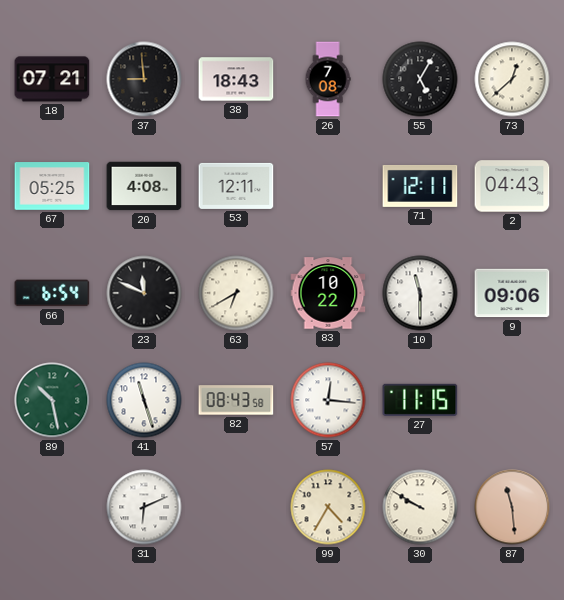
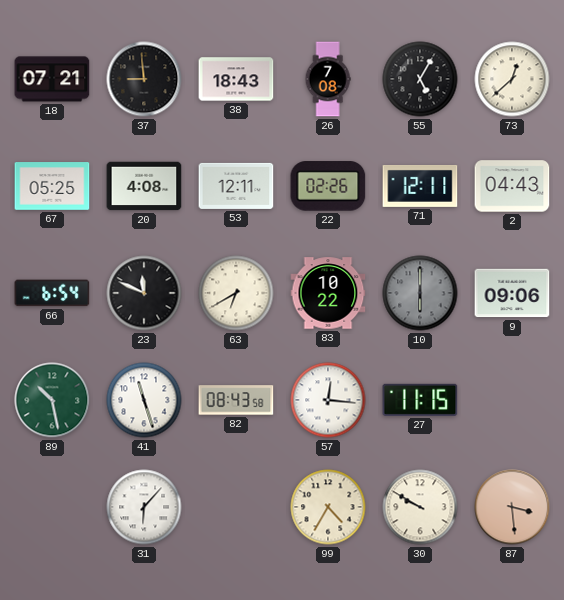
22: none -> 02:26 (328, 186)
10: 11:30 -> 6:00 (420, 293)
10 dial: white -> grey (420, 293)
31: 6:11 -> 6:07 (144, 507)
87: 11:29 -> 3:29 (512, 507)
